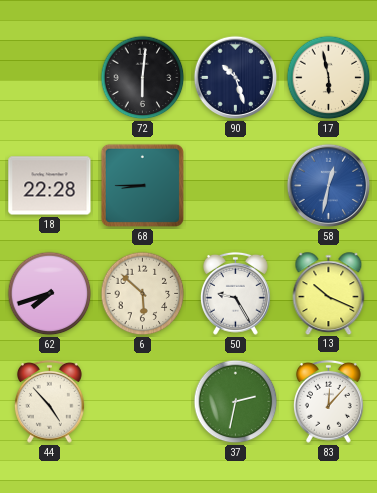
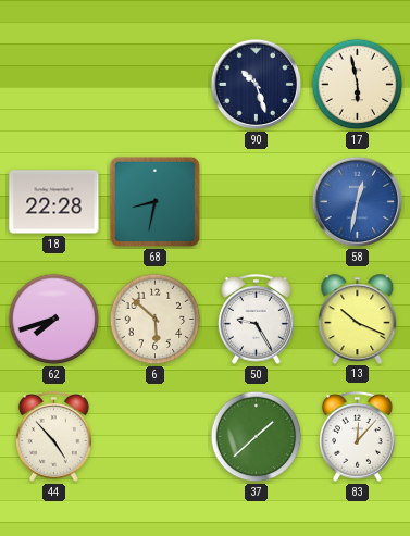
72: 6:01 -> none (143, 78)
68: 8:45 -> 8:32 (154, 201)
37: 2:32 -> 1:38 (257, 437)
